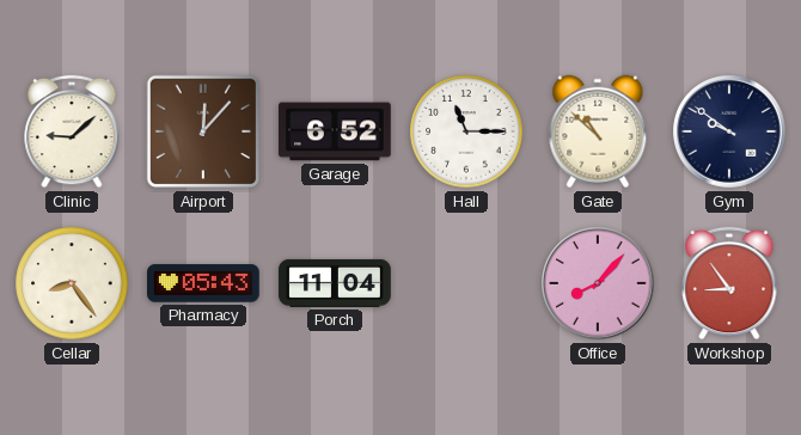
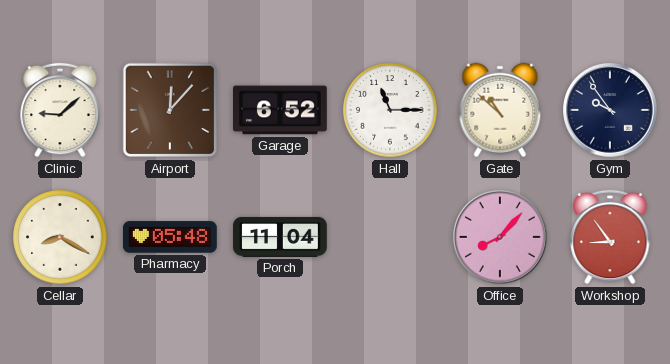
Gym: 9:51 -> 9:54 (610, 110)
Cellar: 8:24 -> 8:20 (60, 237)
Pharmacy: 05:43 -> 05:48 (171, 237)
